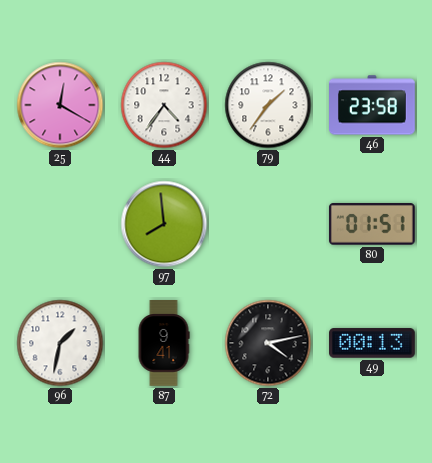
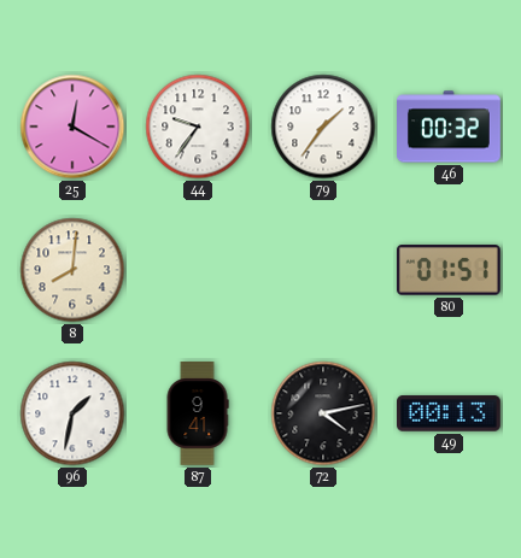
44: 4:36 -> 9:36 (198, 127)
46: 23:58 -> 00:32 (449, 127)
8: none -> 8:01 (72, 270)
97: 7:59 -> none (164, 224)
